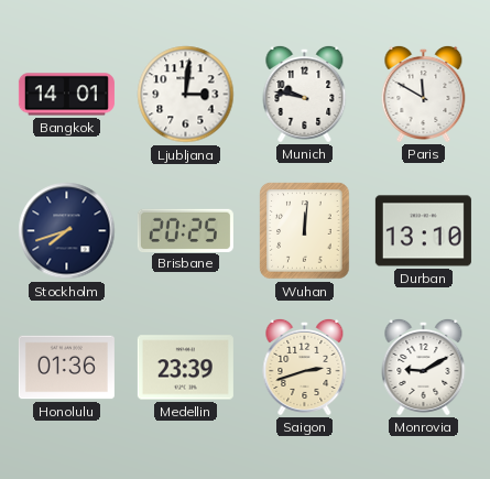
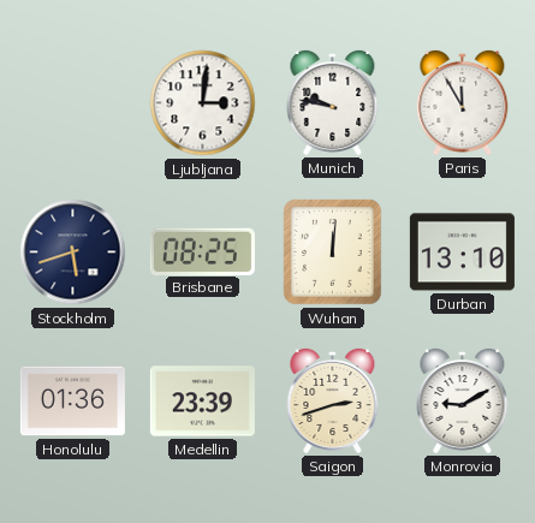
Bangkok: 14:01 -> none (66, 95)
Paris: 11:50 -> 11:55 (463, 102)
Stockholm: 7:42 -> 5:42 (73, 252)
Brisbane: 20:25 -> 08:25 (202, 251)
